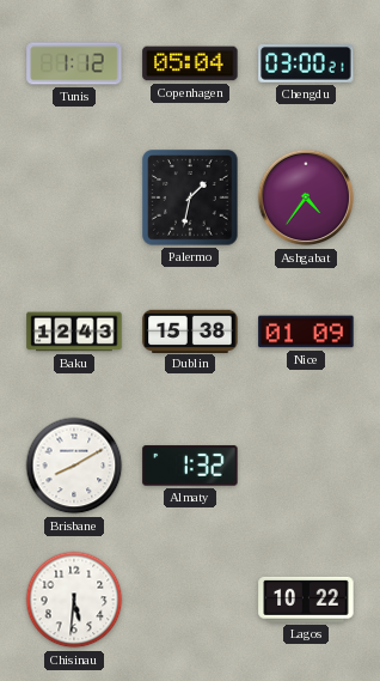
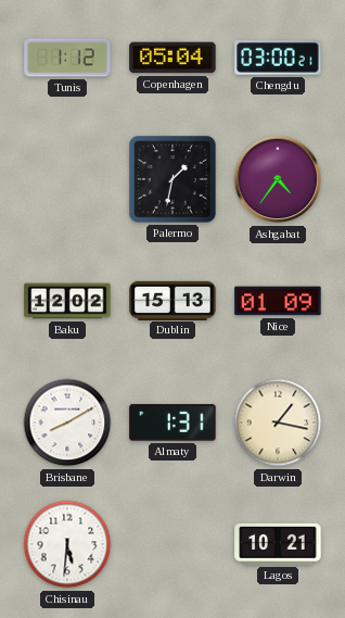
Baku: 12:43 -> 12:02 (67, 301)
Dublin: 15:38 -> 15:13 (173, 300)
Almaty: 1:32 -> 1:31 (173, 422)
Darwin: none -> 1:17 (278, 422)
Lagos: 10:22 -> 10:21 (278, 544)
